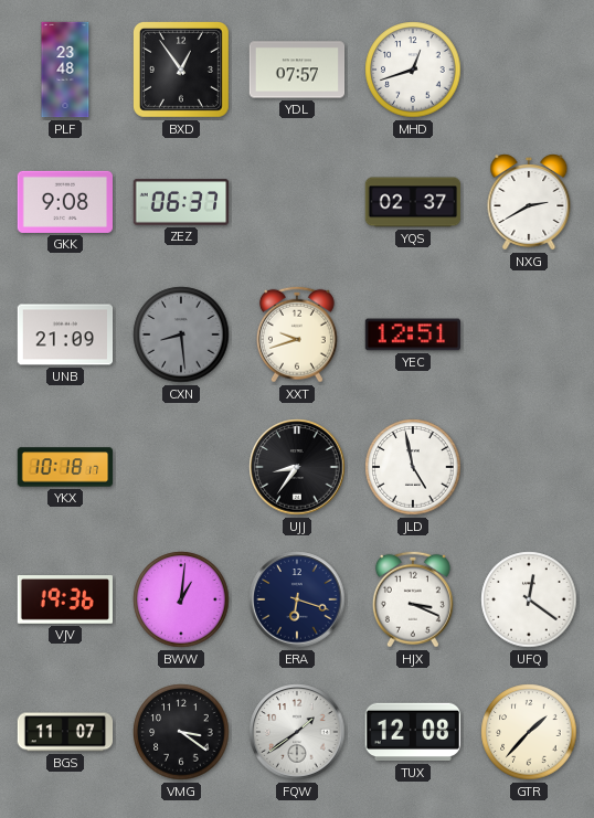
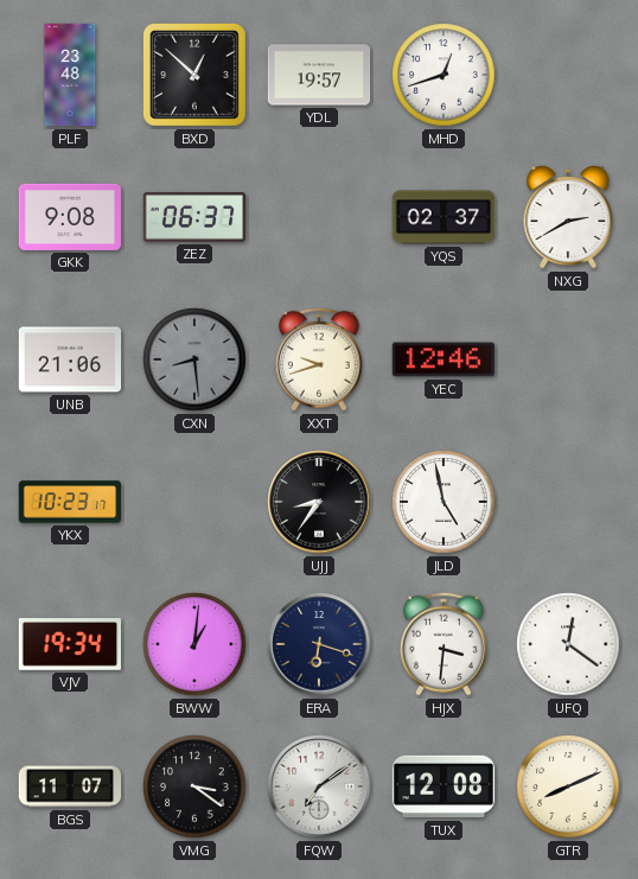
BXD: 12:54 -> 12:52 (194, 75)
YDL: 07:57 -> 19:57 (319, 75)
UNB: 21:09 -> 21:06 (70, 359)
YEC: 12:51 -> 12:46 (444, 359)
YKX: 10:18 -> 10:23 (70, 502)
VJV: 19:36 -> 19:34 (70, 645)
HJX: 3:19 -> 3:31 (444, 644)
FQW: 1:39 -> 7:09 (319, 786)
GTR: 1:37 -> 8:11 (568, 786)
